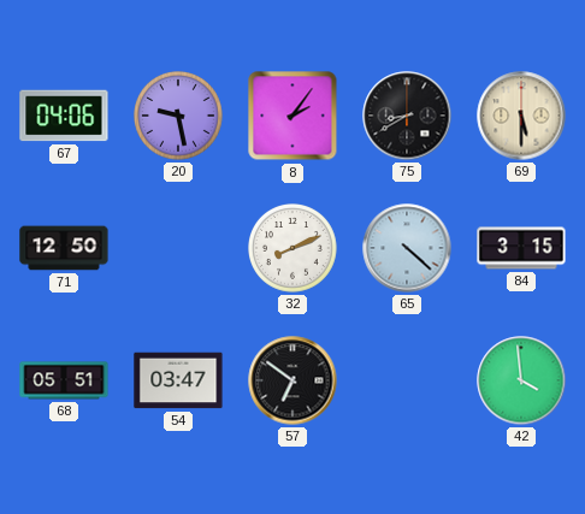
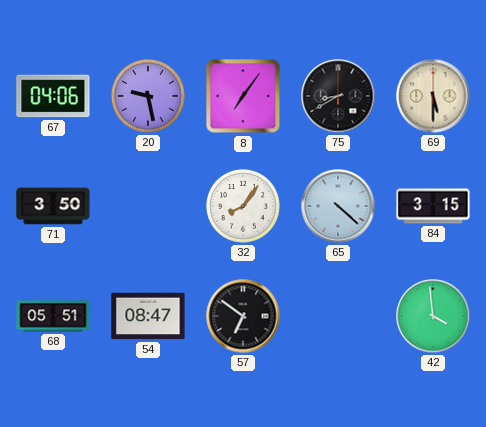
8: 2:06 -> 7:06 (243, 96)
71: 12:50 -> 3:50 (53, 206)
32: 8:11 -> 8:06 (244, 207)
54: 03:47 -> 08:47 (148, 316)
